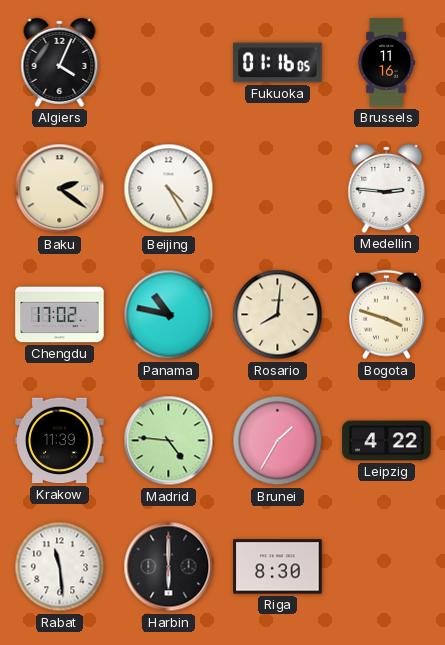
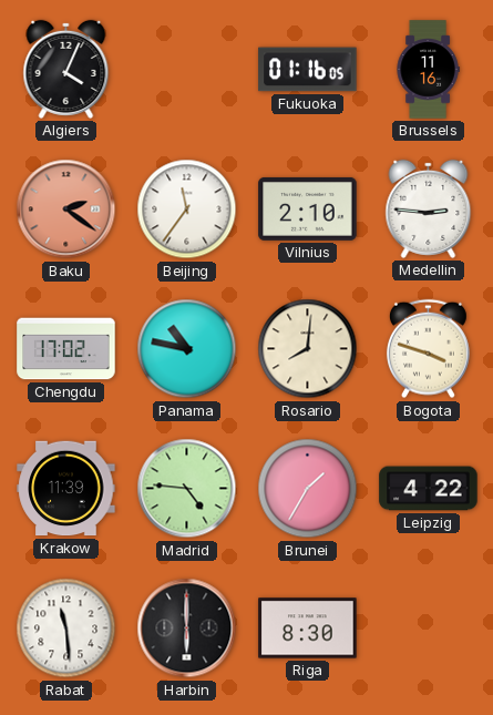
Baku dial: cream -> salmon (66, 210)
Beijing: 4:25 -> 11:36 (187, 210)
Vilnius: none -> 2:10 (308, 208)
